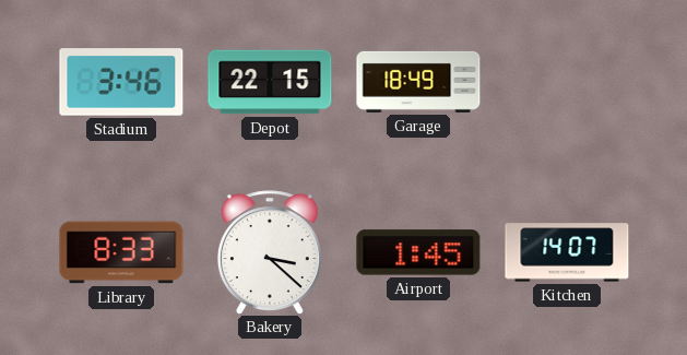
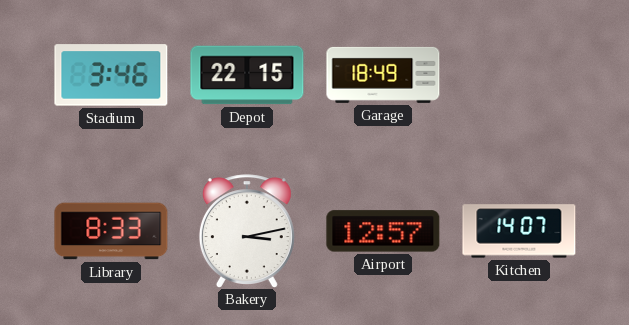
Bakery: 3:22 -> 3:13 (247, 231)
Airport: 1:45 -> 12:57 (383, 231)
